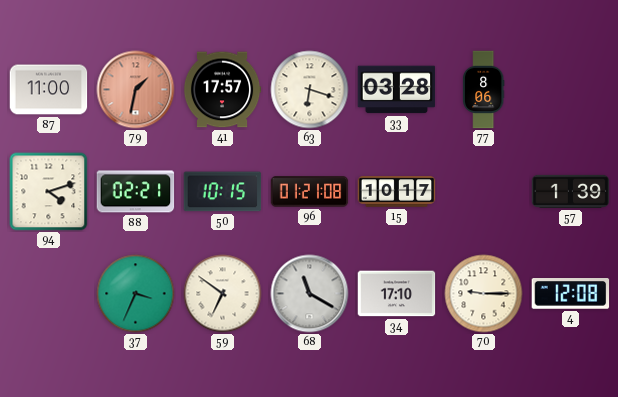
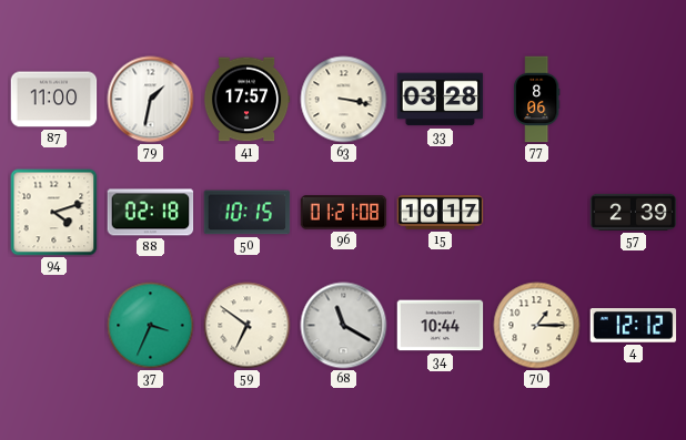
79 dial: salmon -> white (151, 100)
63: 6:18 -> 3:17 (344, 100)
88: 02:21 -> 02:18 (151, 213)
57: 1:39 -> 2:39 (634, 212)
34: 17:10 -> 10:44 (441, 326)
70: 9:15 -> 1:15 (537, 326)
4: 12:08 -> 12:12 (634, 326)
